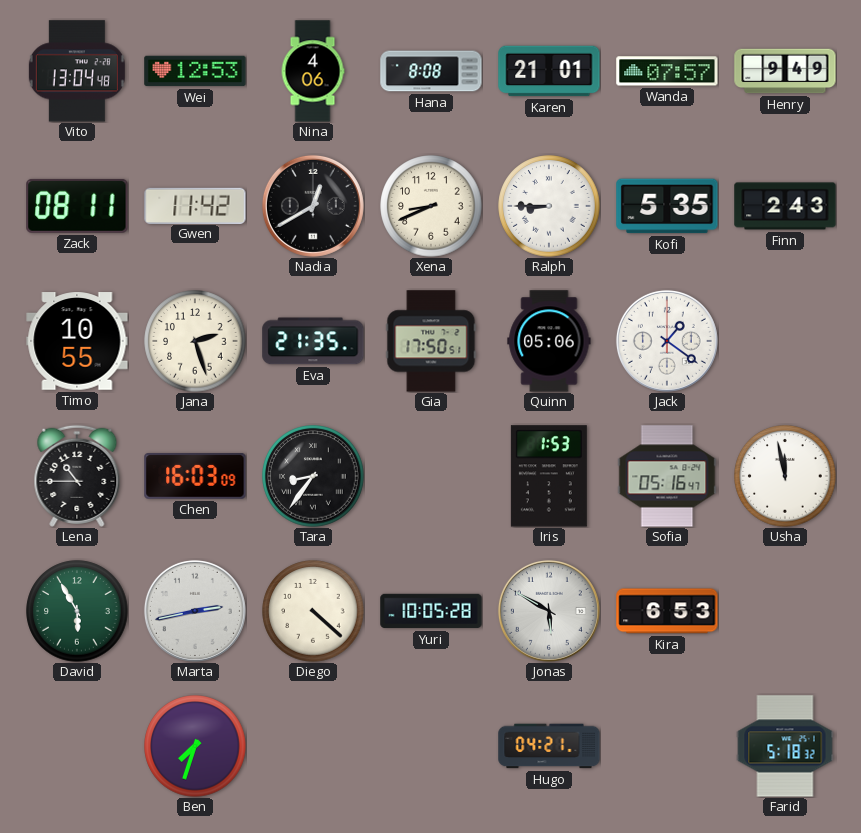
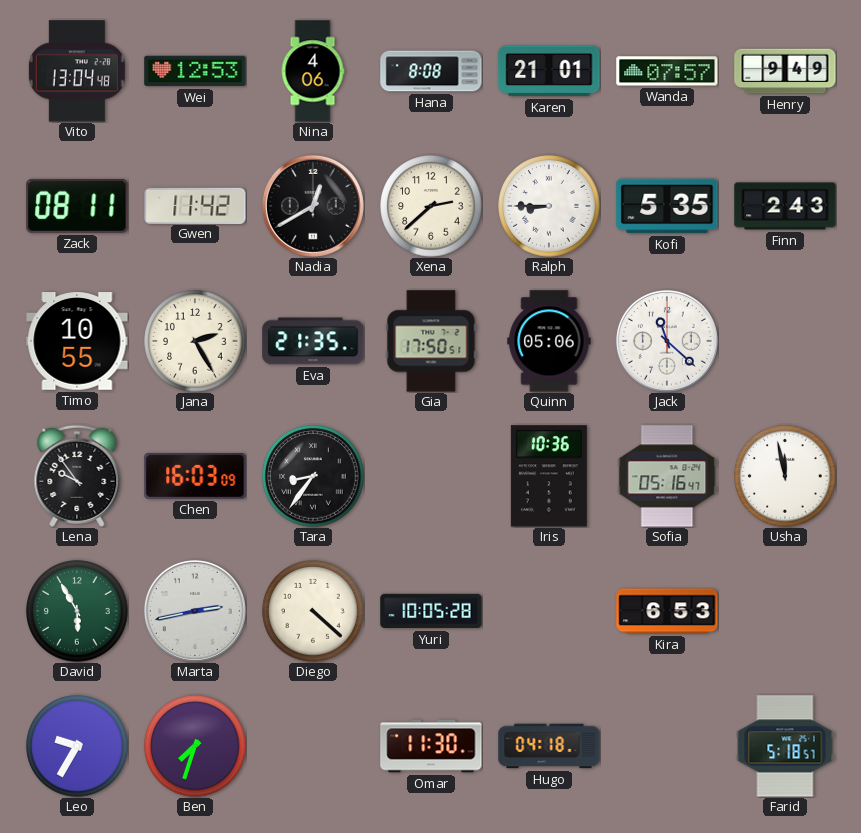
Xena: 8:41 -> 2:38 (431, 206)
Jana: 2:27 -> 2:25 (195, 341)
Jack: 1:21 -> 11:22 (667, 341)
Lena: 10:45 -> 9:54 (77, 476)
Iris: 1:53 -> 10:36 (549, 476)
Jonas: 5:50 -> none (549, 611)
Leo: none -> 9:35 (77, 746)
Omar: none -> 11:30 (431, 746)
Hugo: 04:21 -> 04:18 (549, 746)
Farid: 5:18:32 -> 5:18:57 (785, 746)
